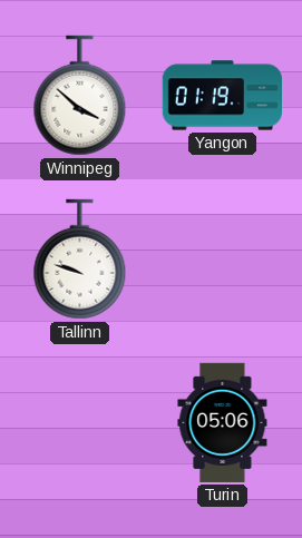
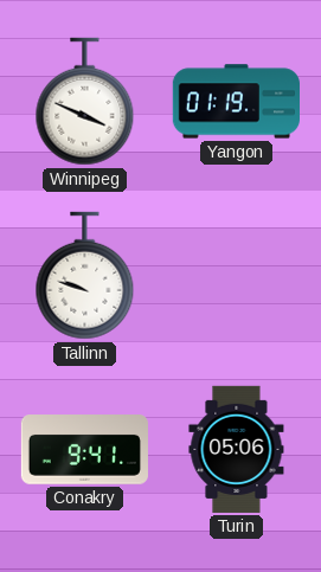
Winnipeg: 3:52 -> 3:49 (85, 102)
Conakry: none -> 9:41 (84, 450)
